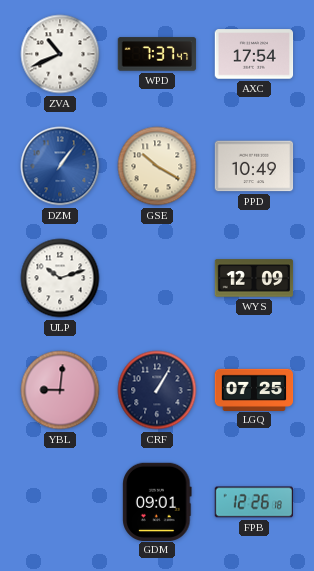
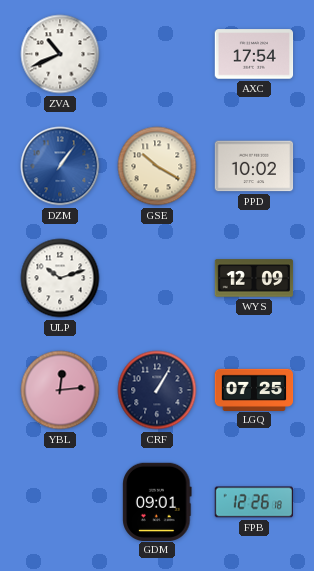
WPD: 7:37 -> none (157, 54)
PPD: 10:49 -> 10:02 (254, 166)
YBL: 9:01 -> 12:14 (60, 390)
